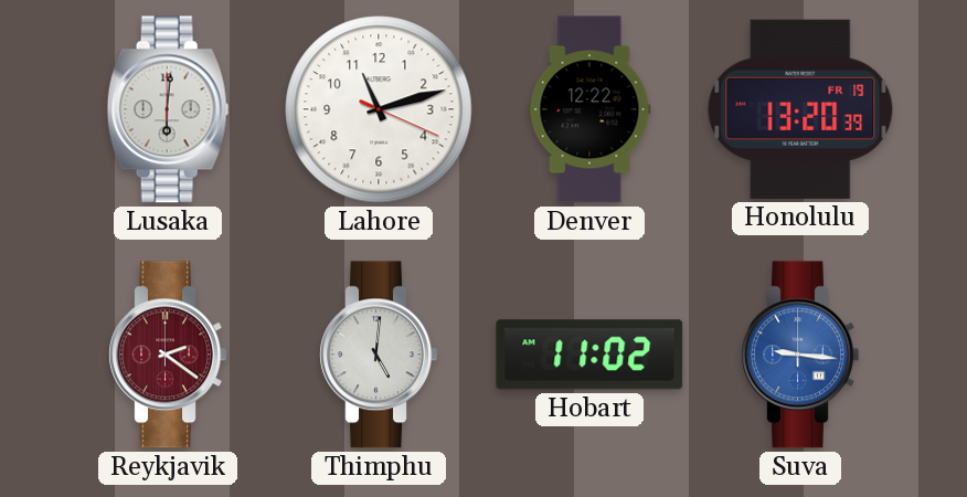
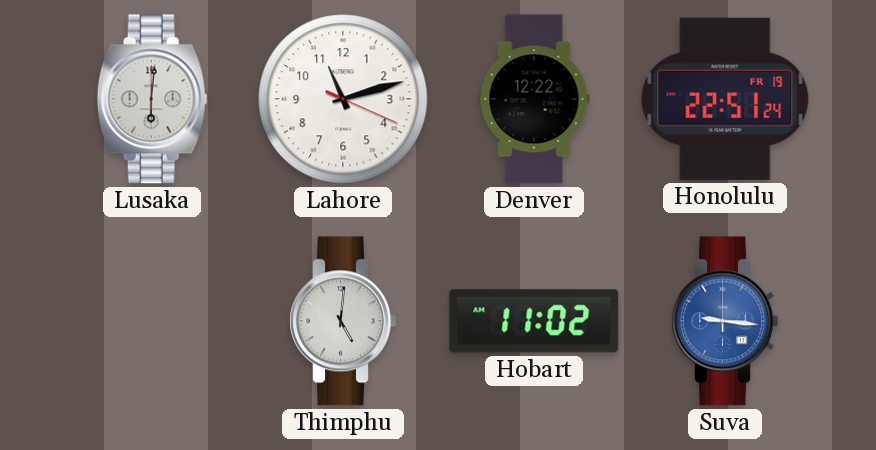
Honolulu: 13:20 -> 22:51 (725, 99)
Reykjavik: 2:21 -> none (168, 355)
